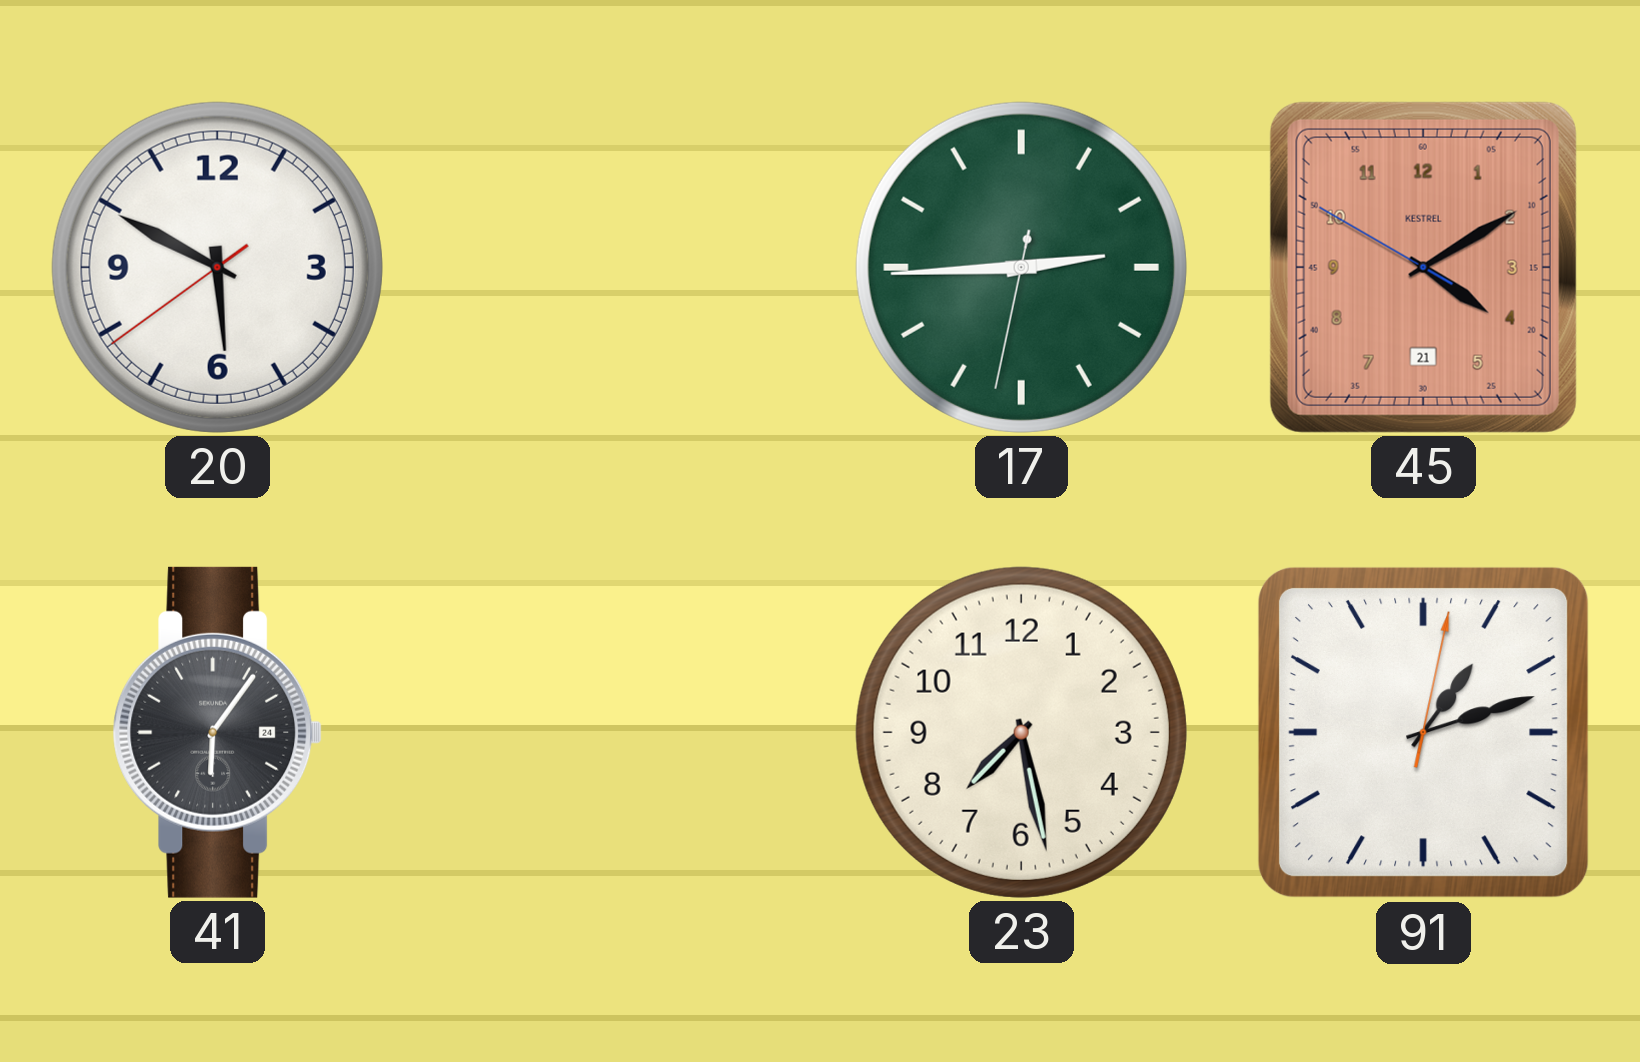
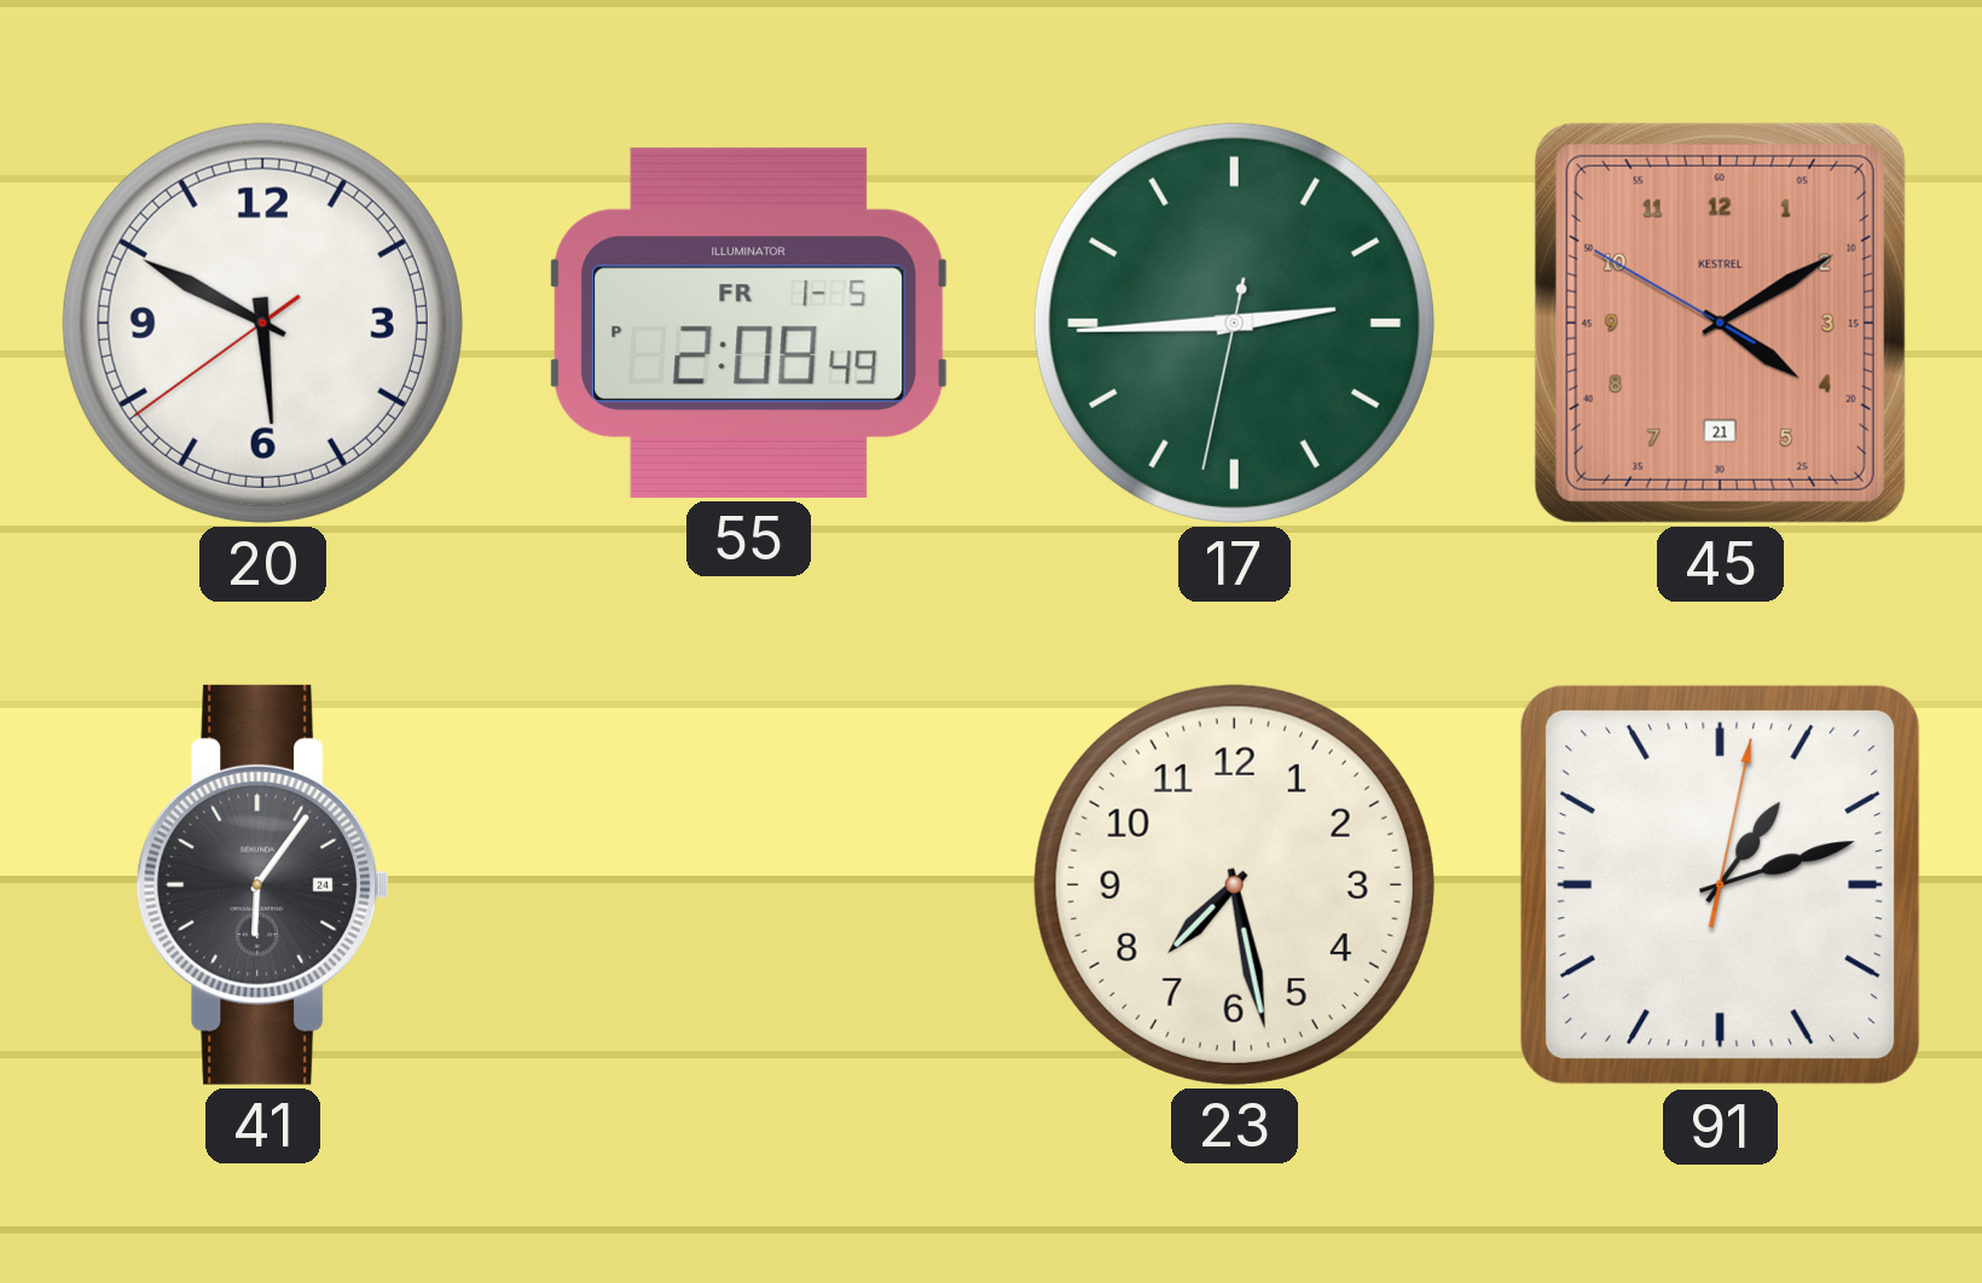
55: none -> 2:08 (749, 323)
